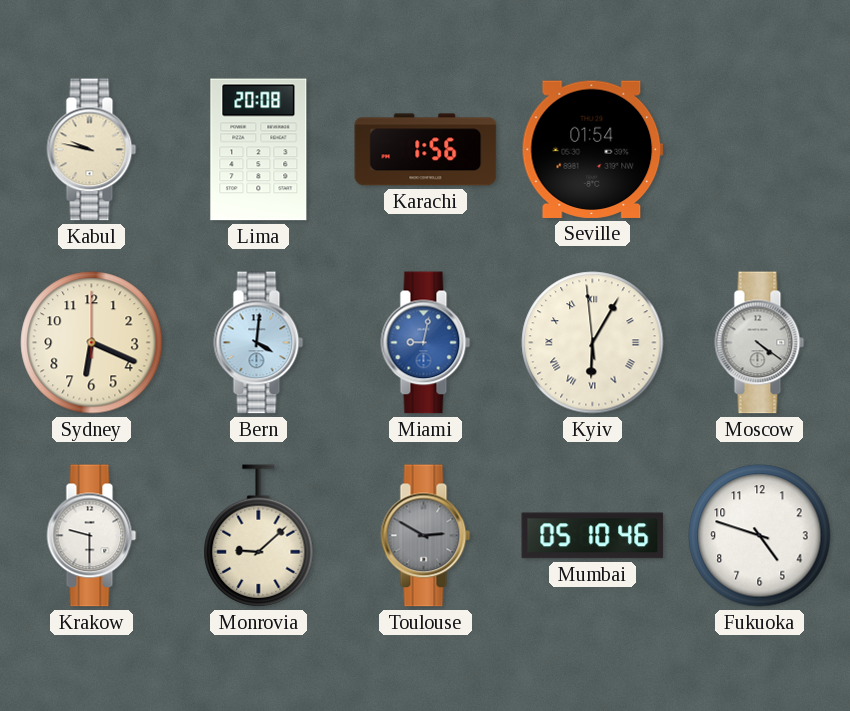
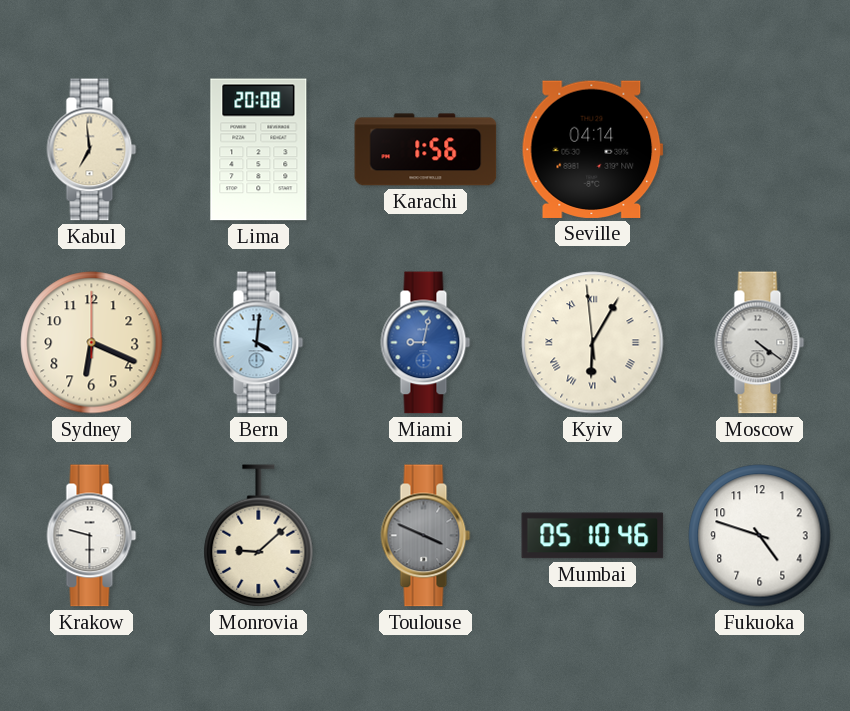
Kabul: 9:47 -> 6:59 (92, 150)
Seville: 01:54 -> 04:14 (592, 149)
Toulouse: 2:50 -> 3:49 (426, 536)
